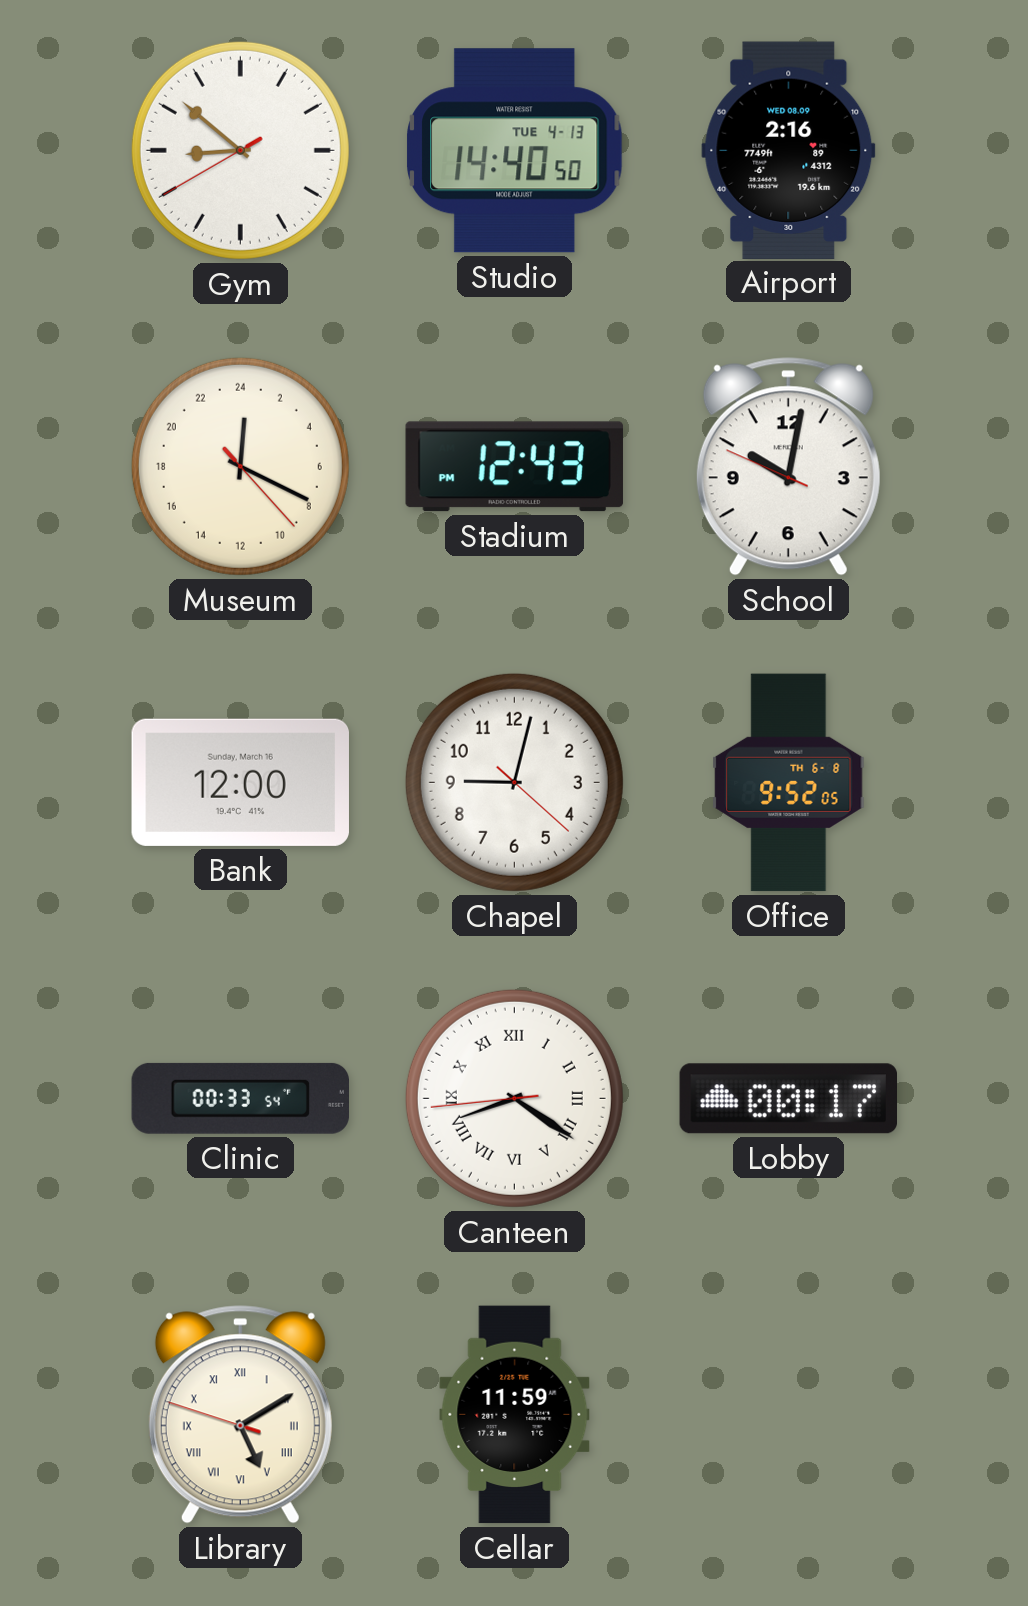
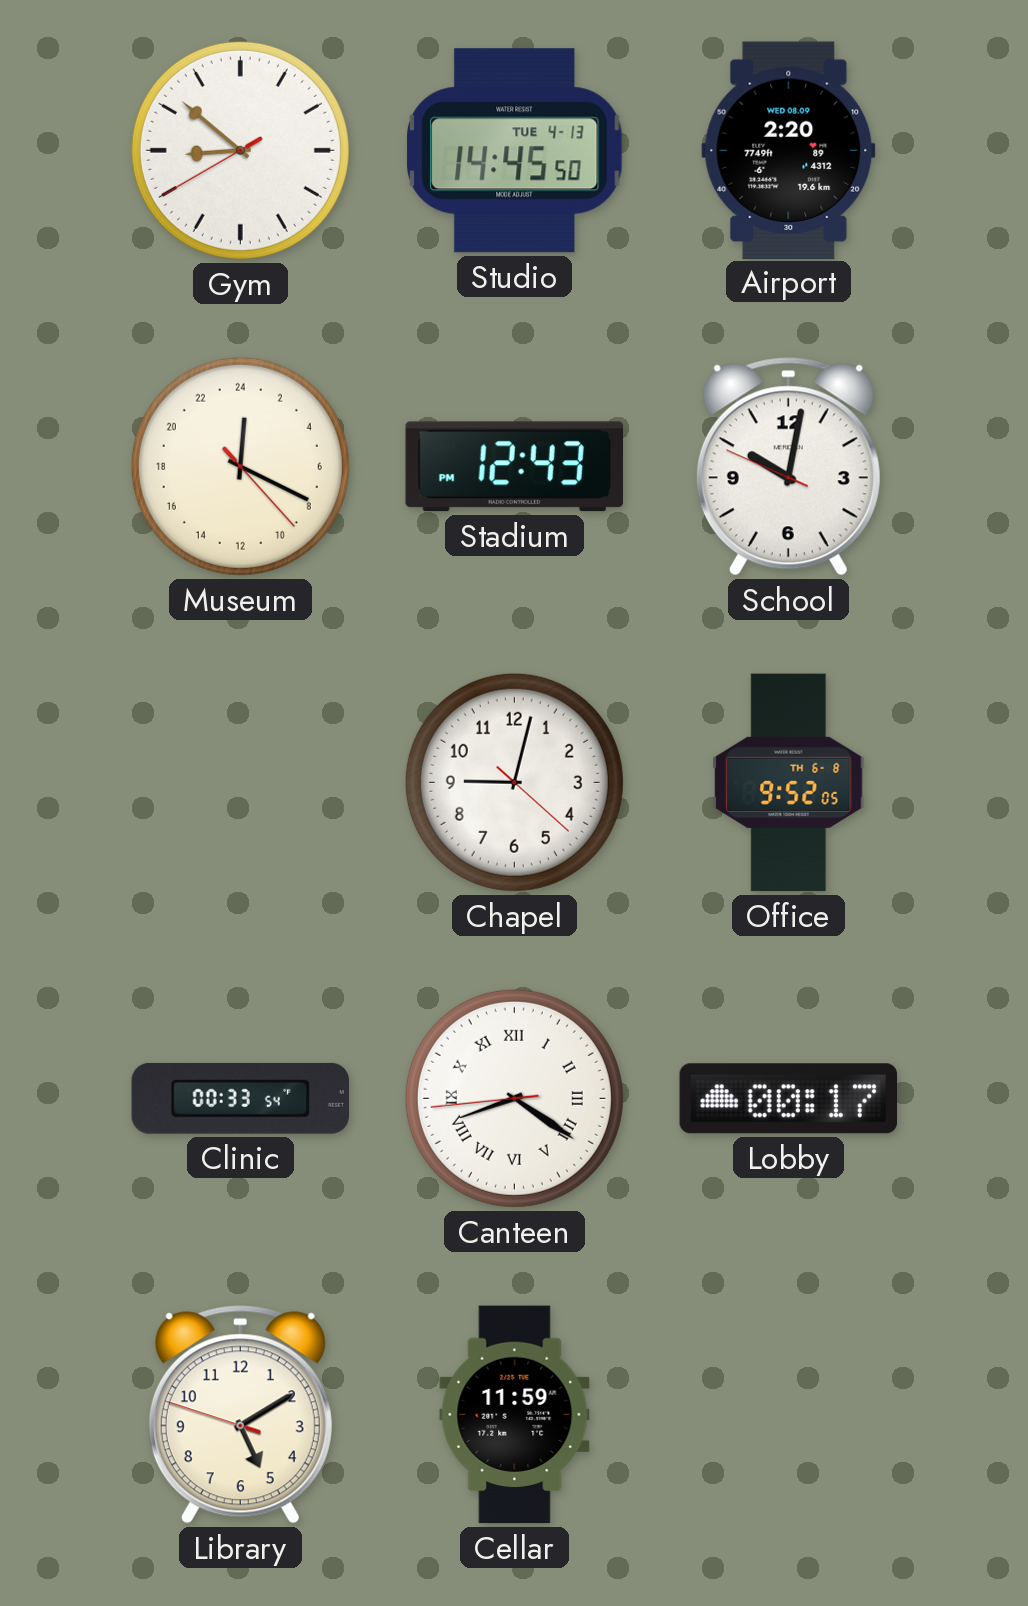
Studio: 14:40 -> 14:45 (515, 151)
Airport: 2:16 -> 2:20 (789, 150)
Bank: 12:00 -> none (240, 782)
Library numerals: Roman -> Arabic (240, 1415)
